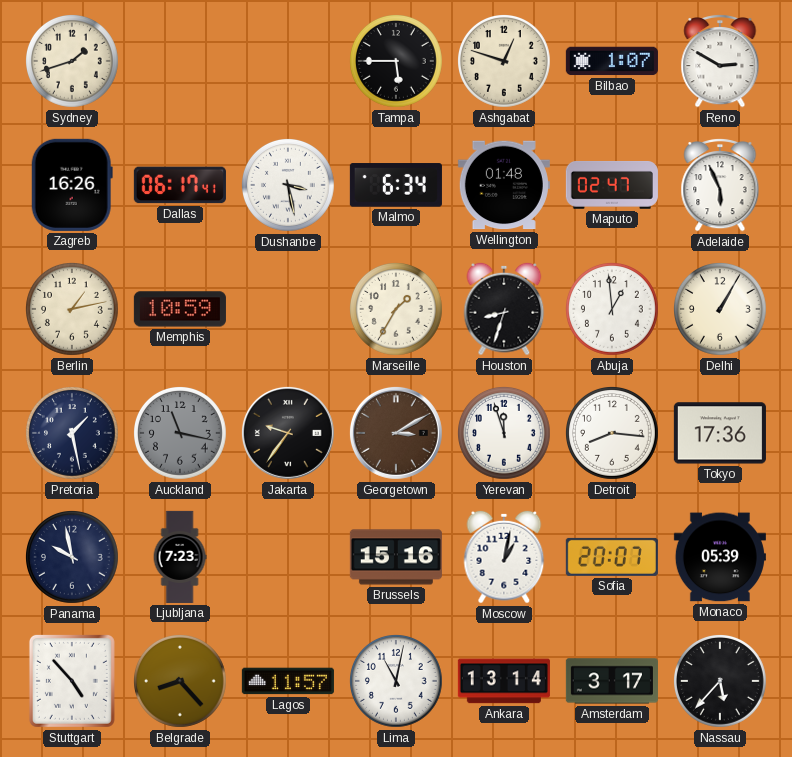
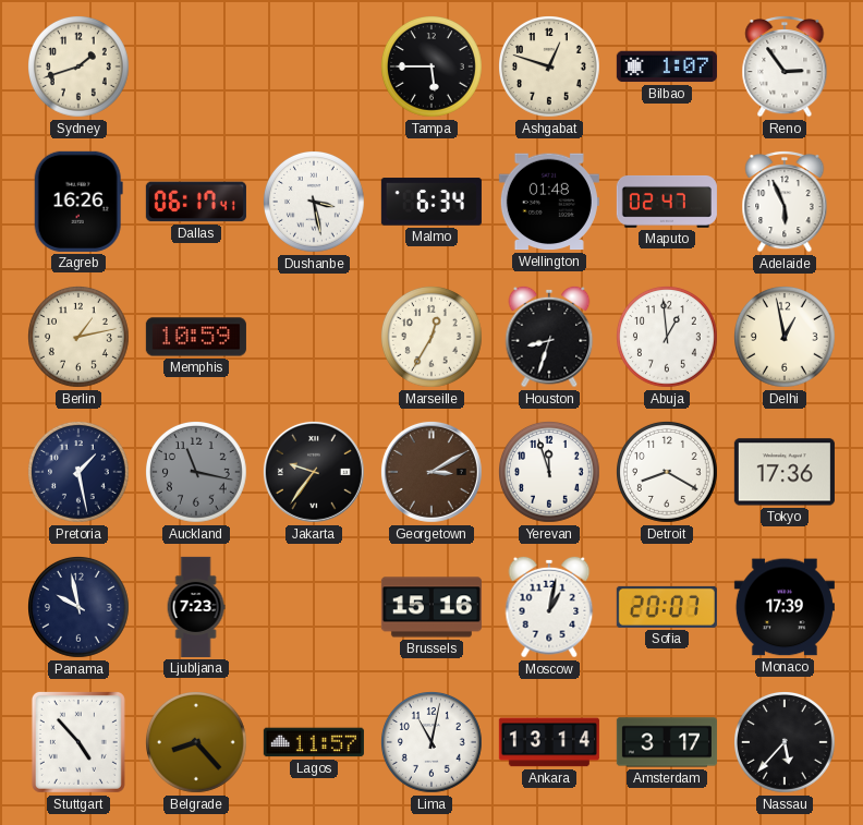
Reno: 2:50 -> 2:54 (785, 66)
Marseille: 1:35 -> 12:35 (433, 338)
Delhi: 1:05 -> 12:58 (786, 338)
Detroit: 8:16 -> 8:20 (668, 473)
Monaco: 05:39 -> 17:39 (785, 607)
